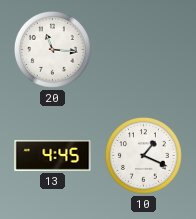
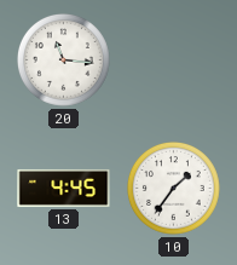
10: 1:19 -> 1:36 (174, 189)
